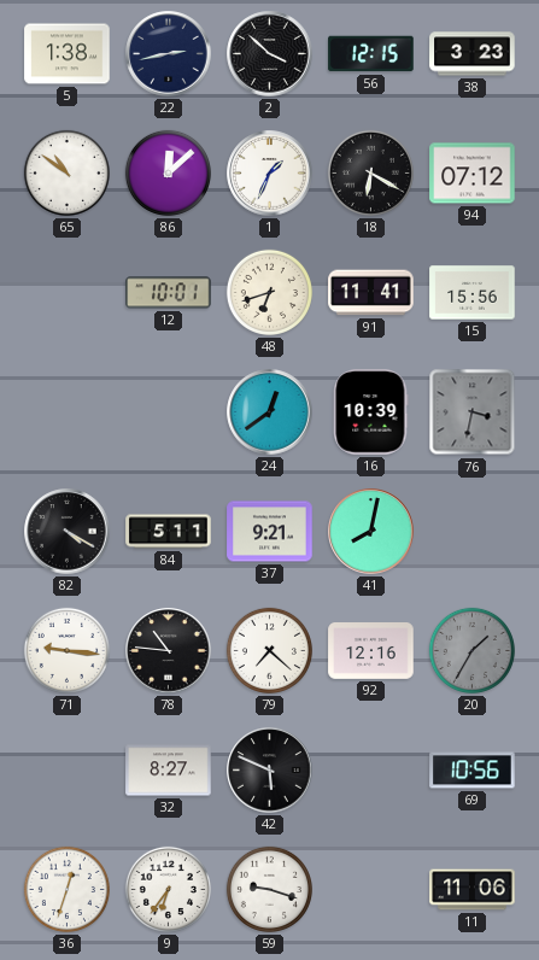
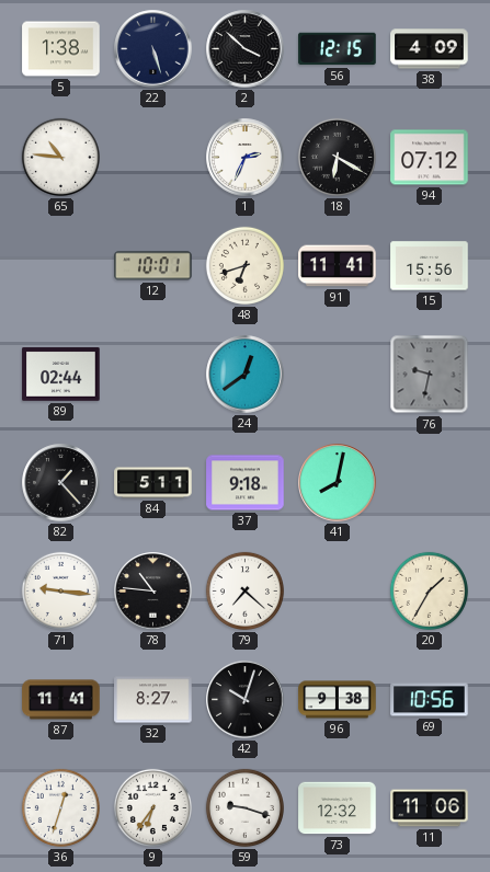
22: 2:43 -> 5:27 (153, 49)
38: 3:23 -> 4:09 (430, 49)
65: 10:51 -> 10:46 (60, 157)
86: 12:08 -> none (168, 172)
1: 1:34 -> 2:34 (246, 158)
89: none -> 02:44 (61, 375)
16: 10:39 -> none (371, 412)
76: 3:32 -> 9:32 (430, 375)
82: 4:20 -> 1:23 (61, 483)
37: 9:21 -> 9:18 (246, 483)
92: 12:16 -> none (371, 651)
20 dial: grey -> cream (429, 590)
87: none -> 11:41 (61, 700)
42: 5:49 -> 10:03 (246, 700)
96: none -> 9:38 (338, 700)
73: none -> 12:32 (338, 808)
